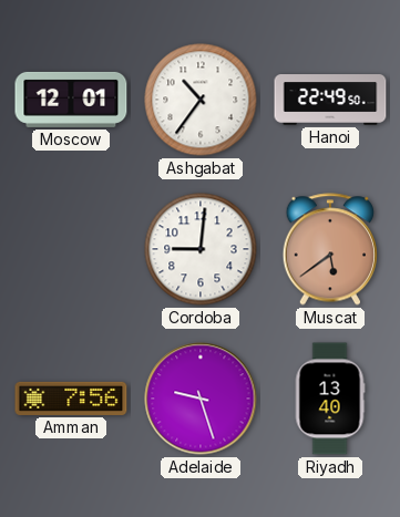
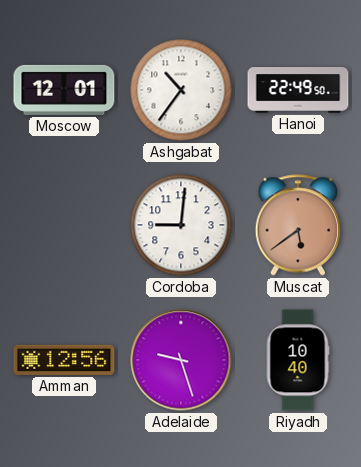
Amman: 7:56 -> 12:56 (64, 360)
Riyadh: 13:40 -> 10:40 (298, 360)
